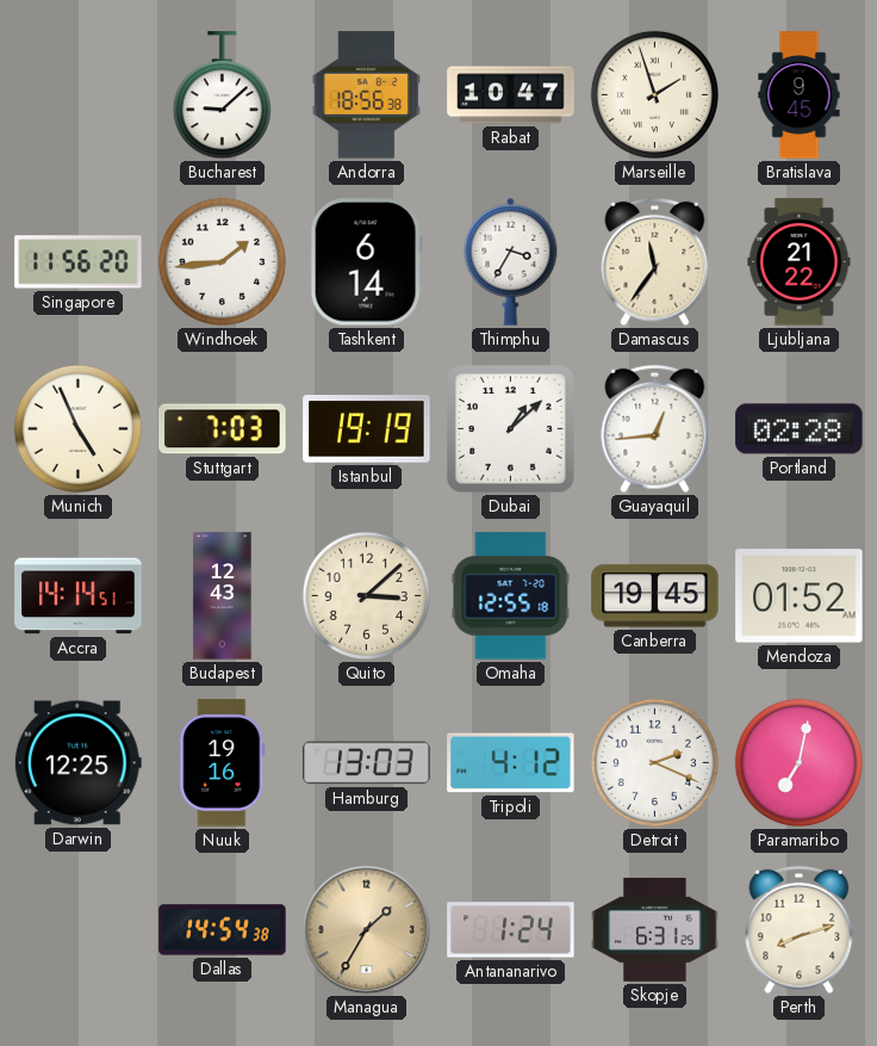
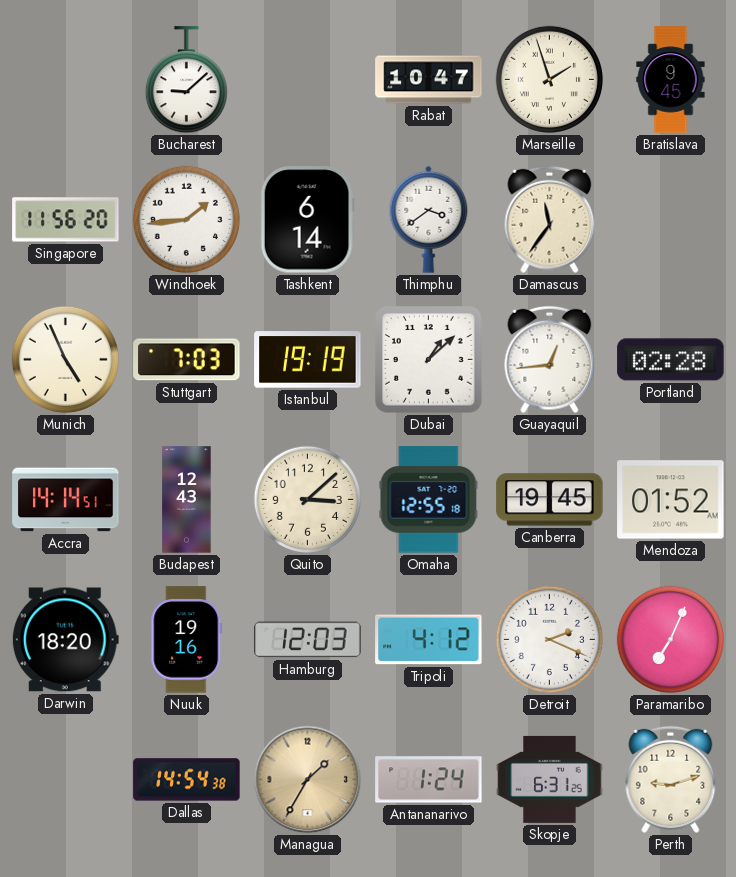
Andorra: 18:56 -> none (366, 95)
Thimphu: 3:35 -> 3:39 (429, 219)
Ljubljana: 21:22 -> none (800, 262)
Darwin: 12:25 -> 18:20 (65, 640)
Hamburg: 13:03 -> 12:03 (308, 640)
Paramaribo: 7:02 -> 7:04 (670, 639)
Perth: 8:12 -> 9:12 (671, 780)
